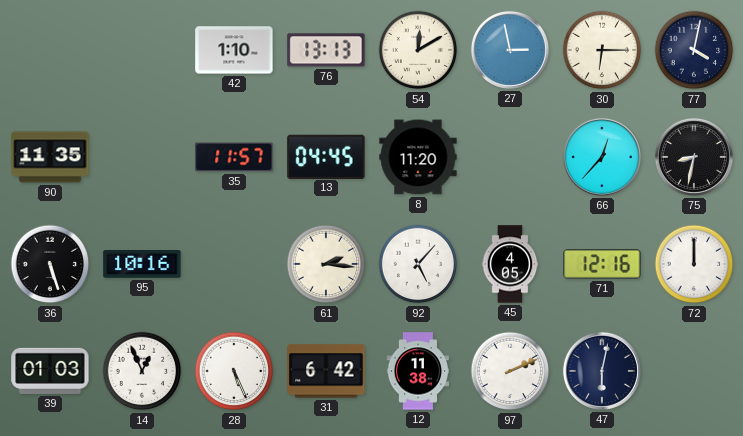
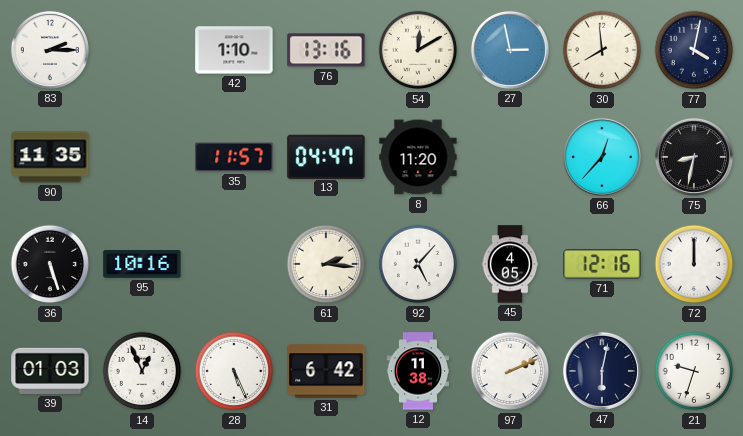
83: none -> 2:15 (50, 50)
76: 13:13 -> 13:16 (326, 50)
30: 6:15 -> 7:59 (602, 50)
13: 04:45 -> 04:47 (326, 156)
21: none -> 9:33 (694, 371)
